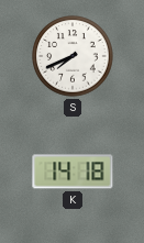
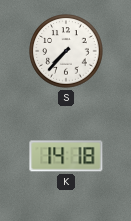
S: 7:41 -> 7:37 (66, 51)
